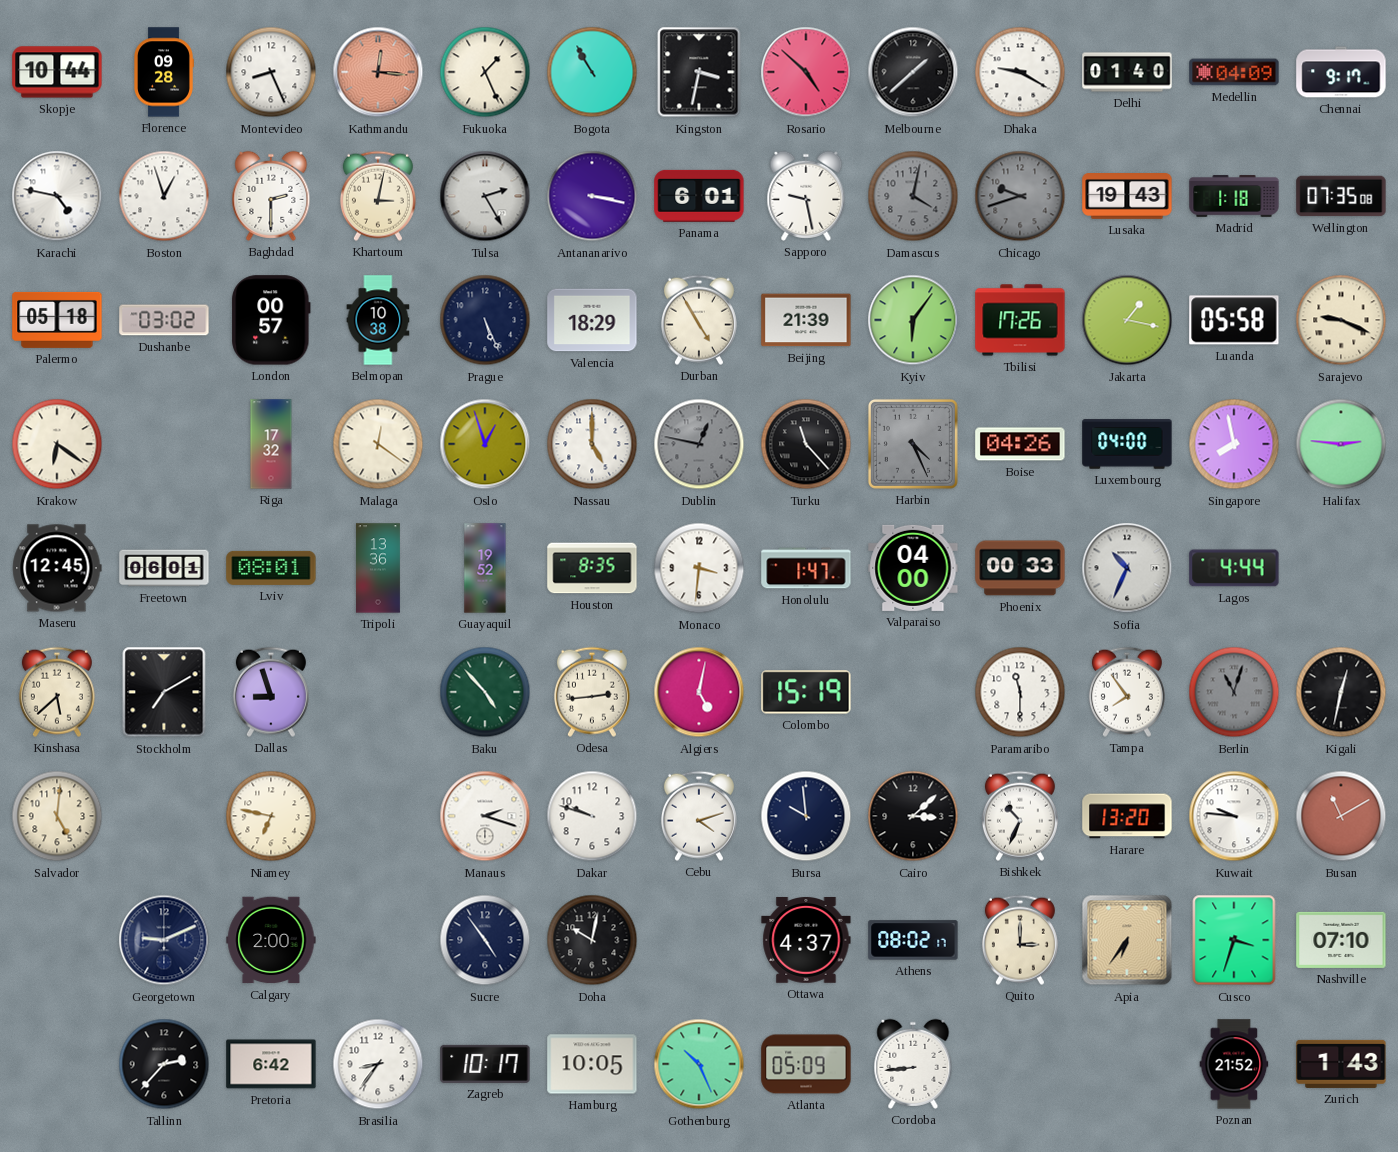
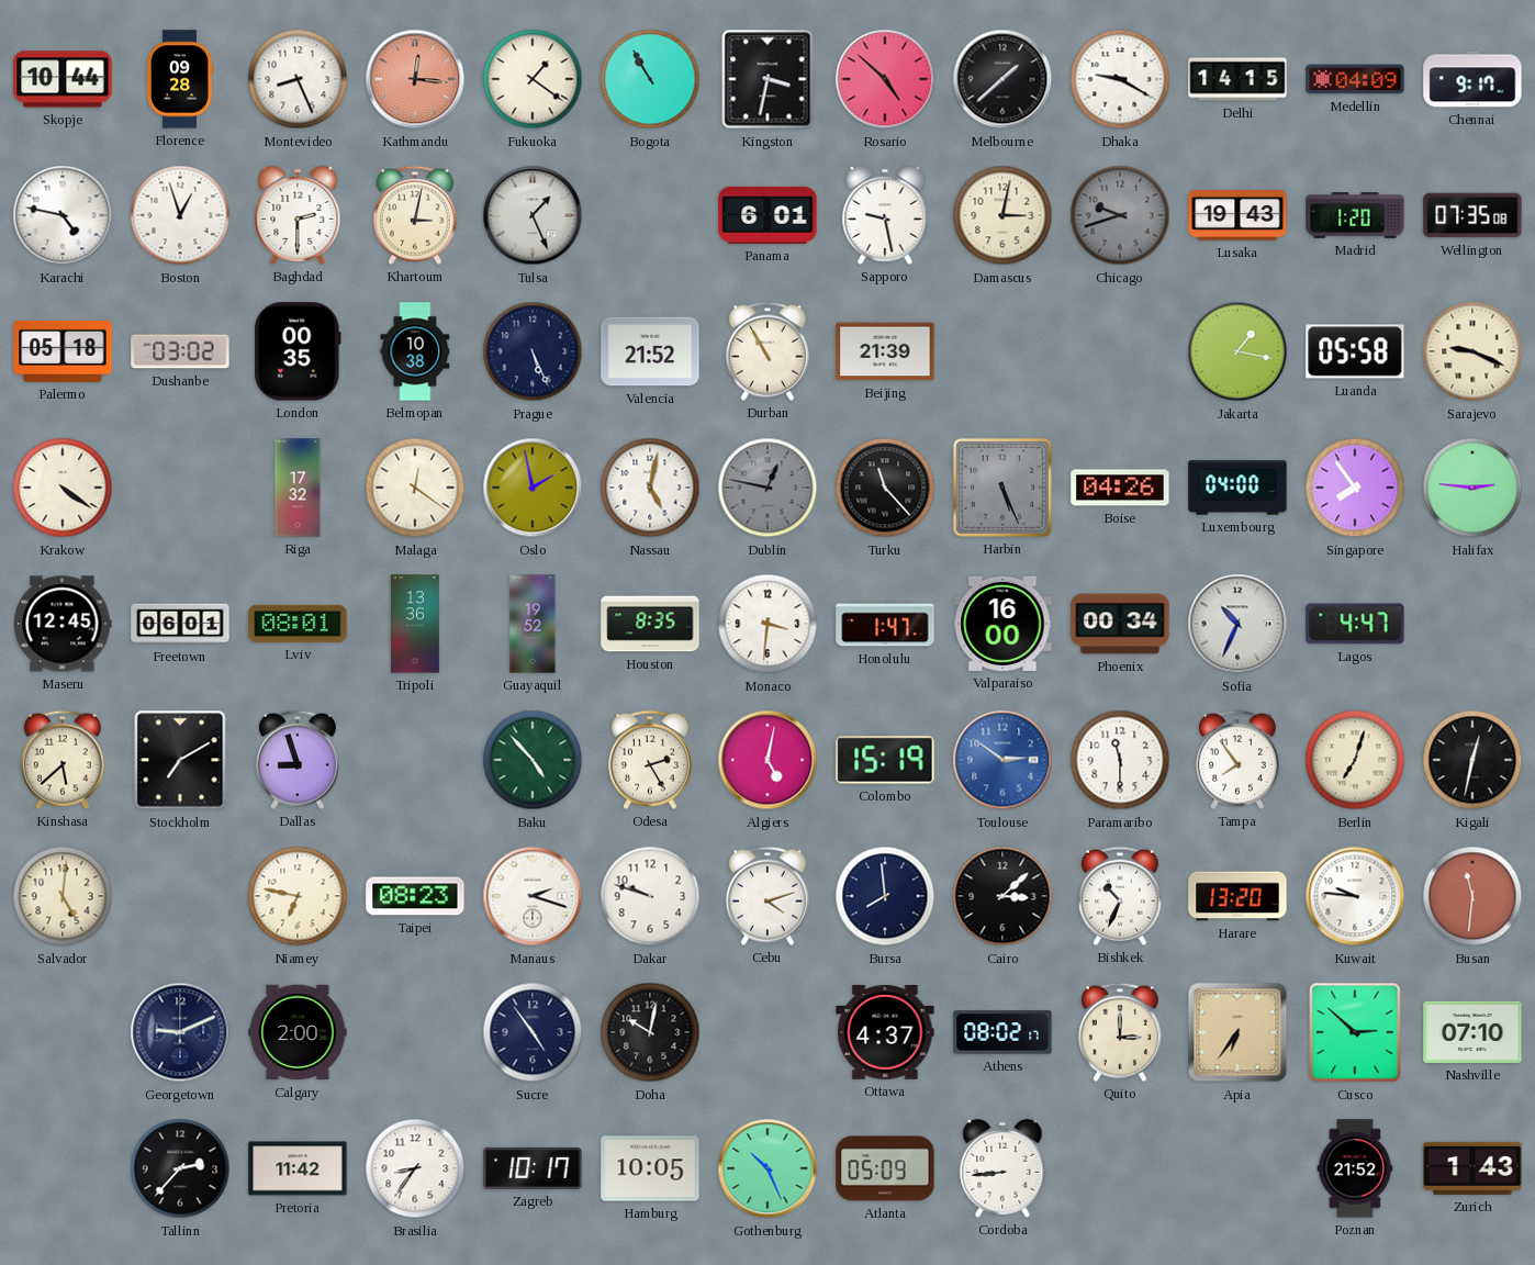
Fukuoka: 1:26 -> 1:21 (533, 79)
Delhi: 01:40 -> 14:15 (1237, 79)
Tulsa: 2:25 -> 1:26 (533, 215)
Antananarivo: 3:17 -> none (592, 196)
Damascus: 4:02 -> 3:02 (1002, 215)
Damascus dial: grey -> cream (1002, 215)
Madrid: 1:18 -> 1:20 (1355, 215)
London: 00:57 -> 00:35 (298, 351)
Valencia: 18:29 -> 21:52 (650, 351)
Durban: 4:55 -> 10:55 (767, 351)
Kyiv: 6:06 -> none (913, 320)
Tbilisi: 17:26 -> none (1020, 320)
Krakow: 6:21 -> 4:21 (63, 488)
Oslo: 12:57 -> 1:58 (533, 488)
Nassau: 5:00 -> 5:02 (650, 488)
Harbin: 4:26 -> 5:26 (1002, 488)
Singapore: 7:58 -> 7:54 (1355, 488)
Valparaiso: 04:00 -> 16:00 (1002, 624)
Phoenix: 00:33 -> 00:34 (1120, 624)
Lagos: 4:44 -> 4:47 (1355, 624)
Odesa: 2:44 -> 2:25 (650, 760)
Toulouse: none -> 2:51 (1002, 760)
Berlin: 11:03 -> 7:03 (1355, 760)
Berlin dial: grey -> cream (1355, 760)
Taipei: none -> 08:23 (415, 896)
Bursa: 9:59 -> 7:59 (885, 896)
Busan: 11:10 -> 11:31 (1472, 896)
Cusco: 3:33 -> 2:52 (1355, 1032)
Pretoria: 6:42 -> 11:42 (298, 1168)
